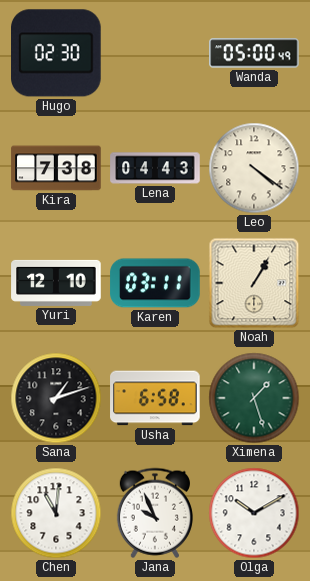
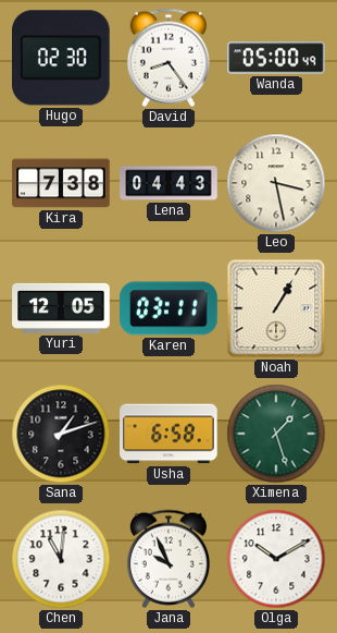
David: none -> 8:24 (168, 58)
Leo: 4:21 -> 3:28 (276, 183)
Yuri: 12:10 -> 12:05 (61, 308)
